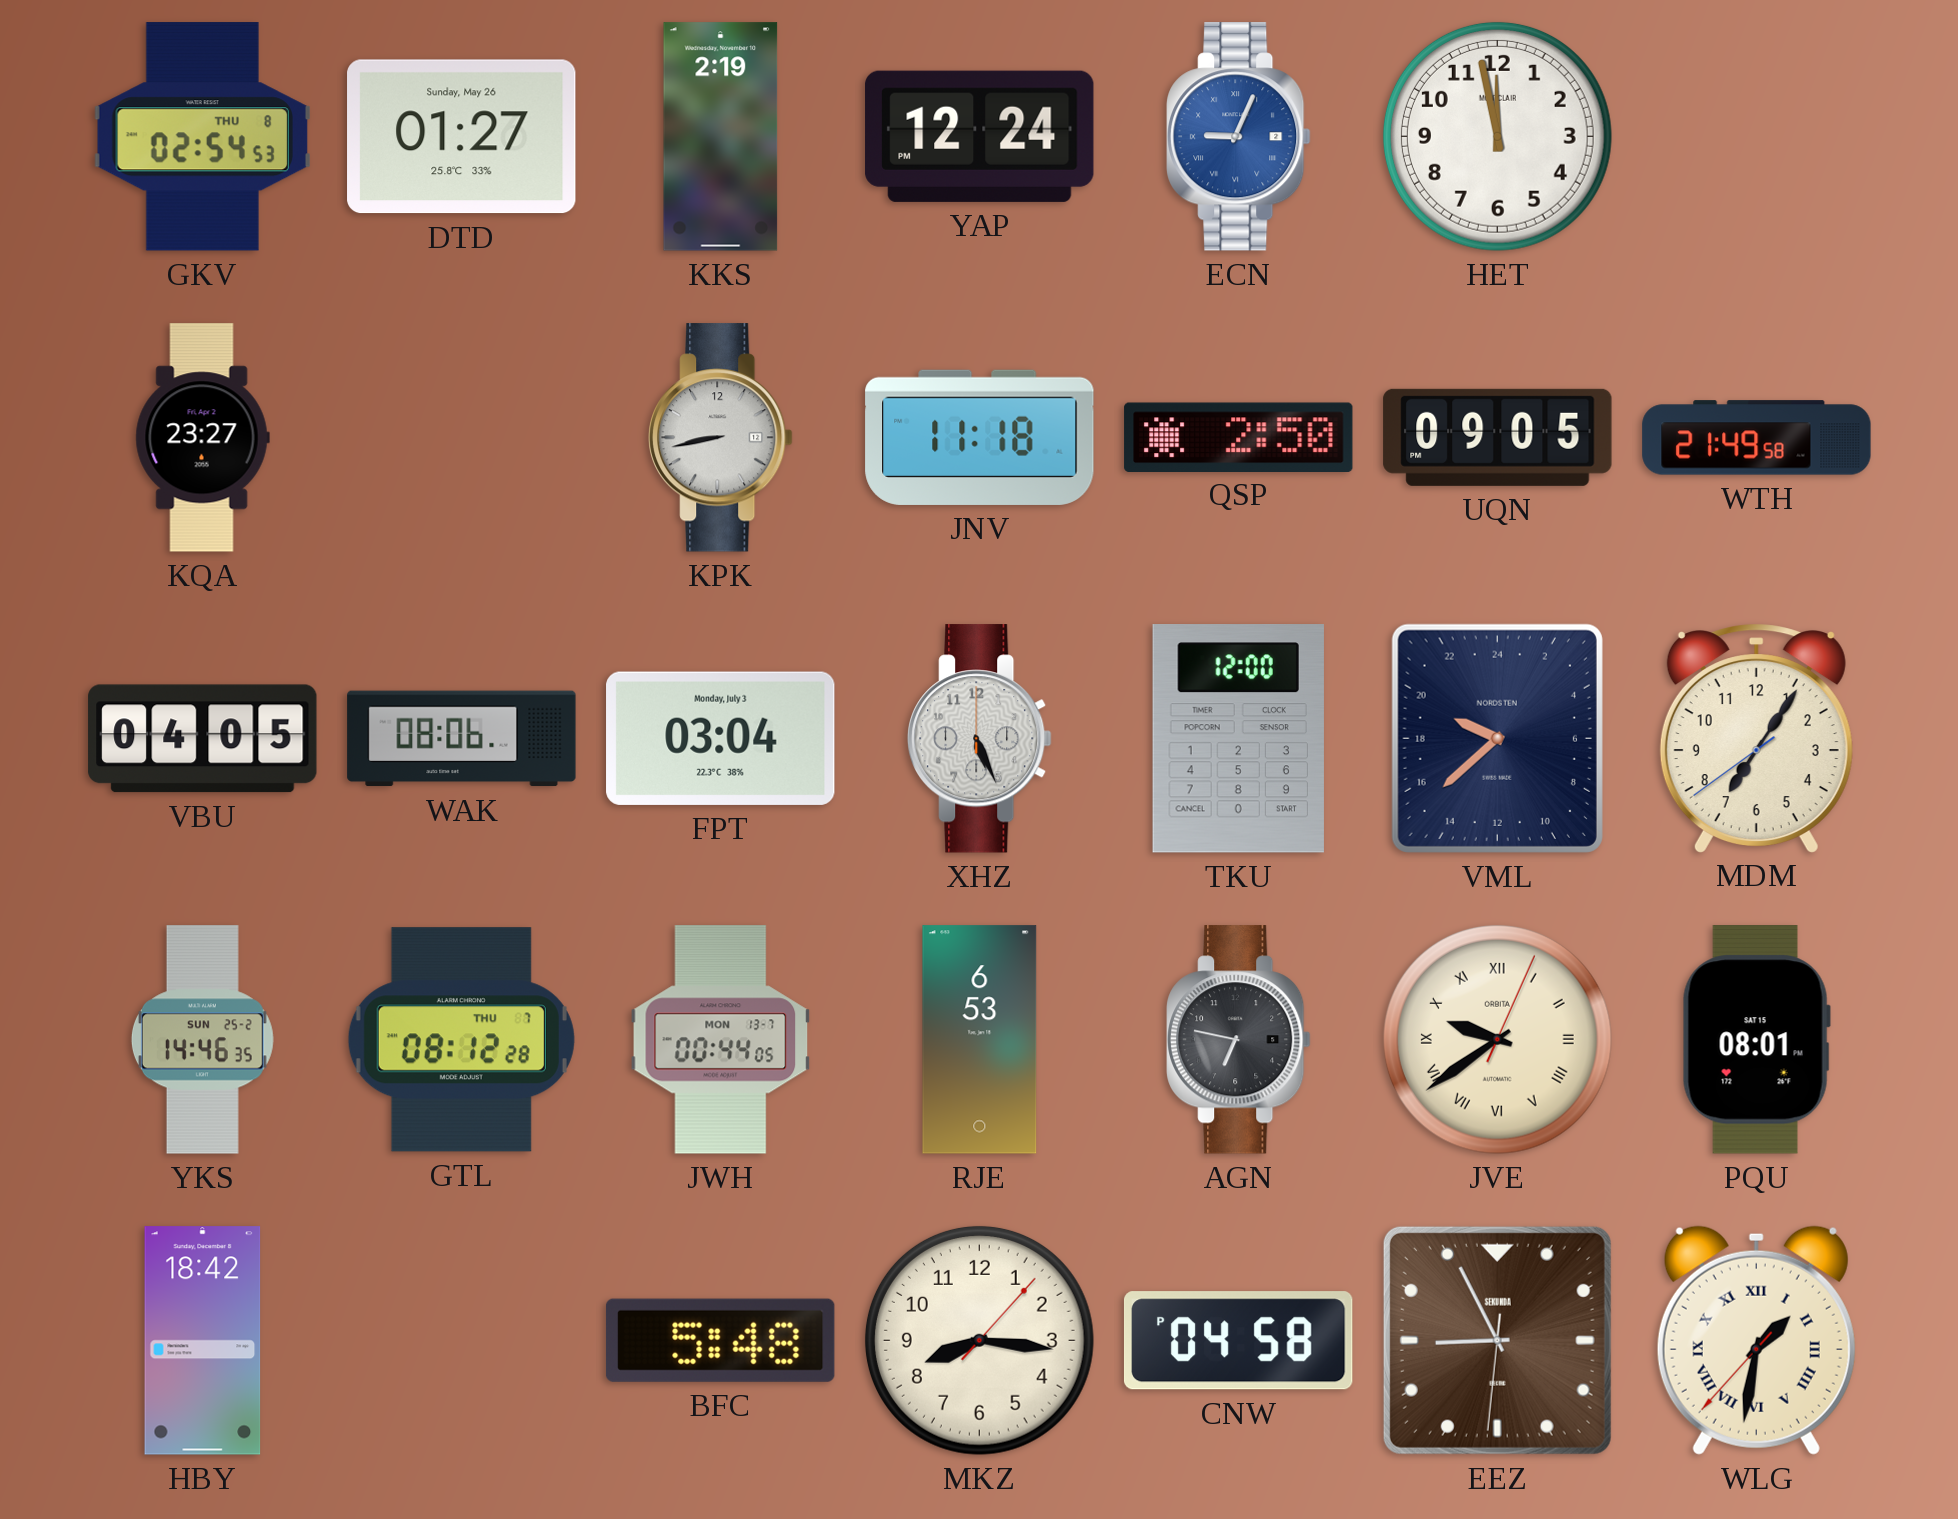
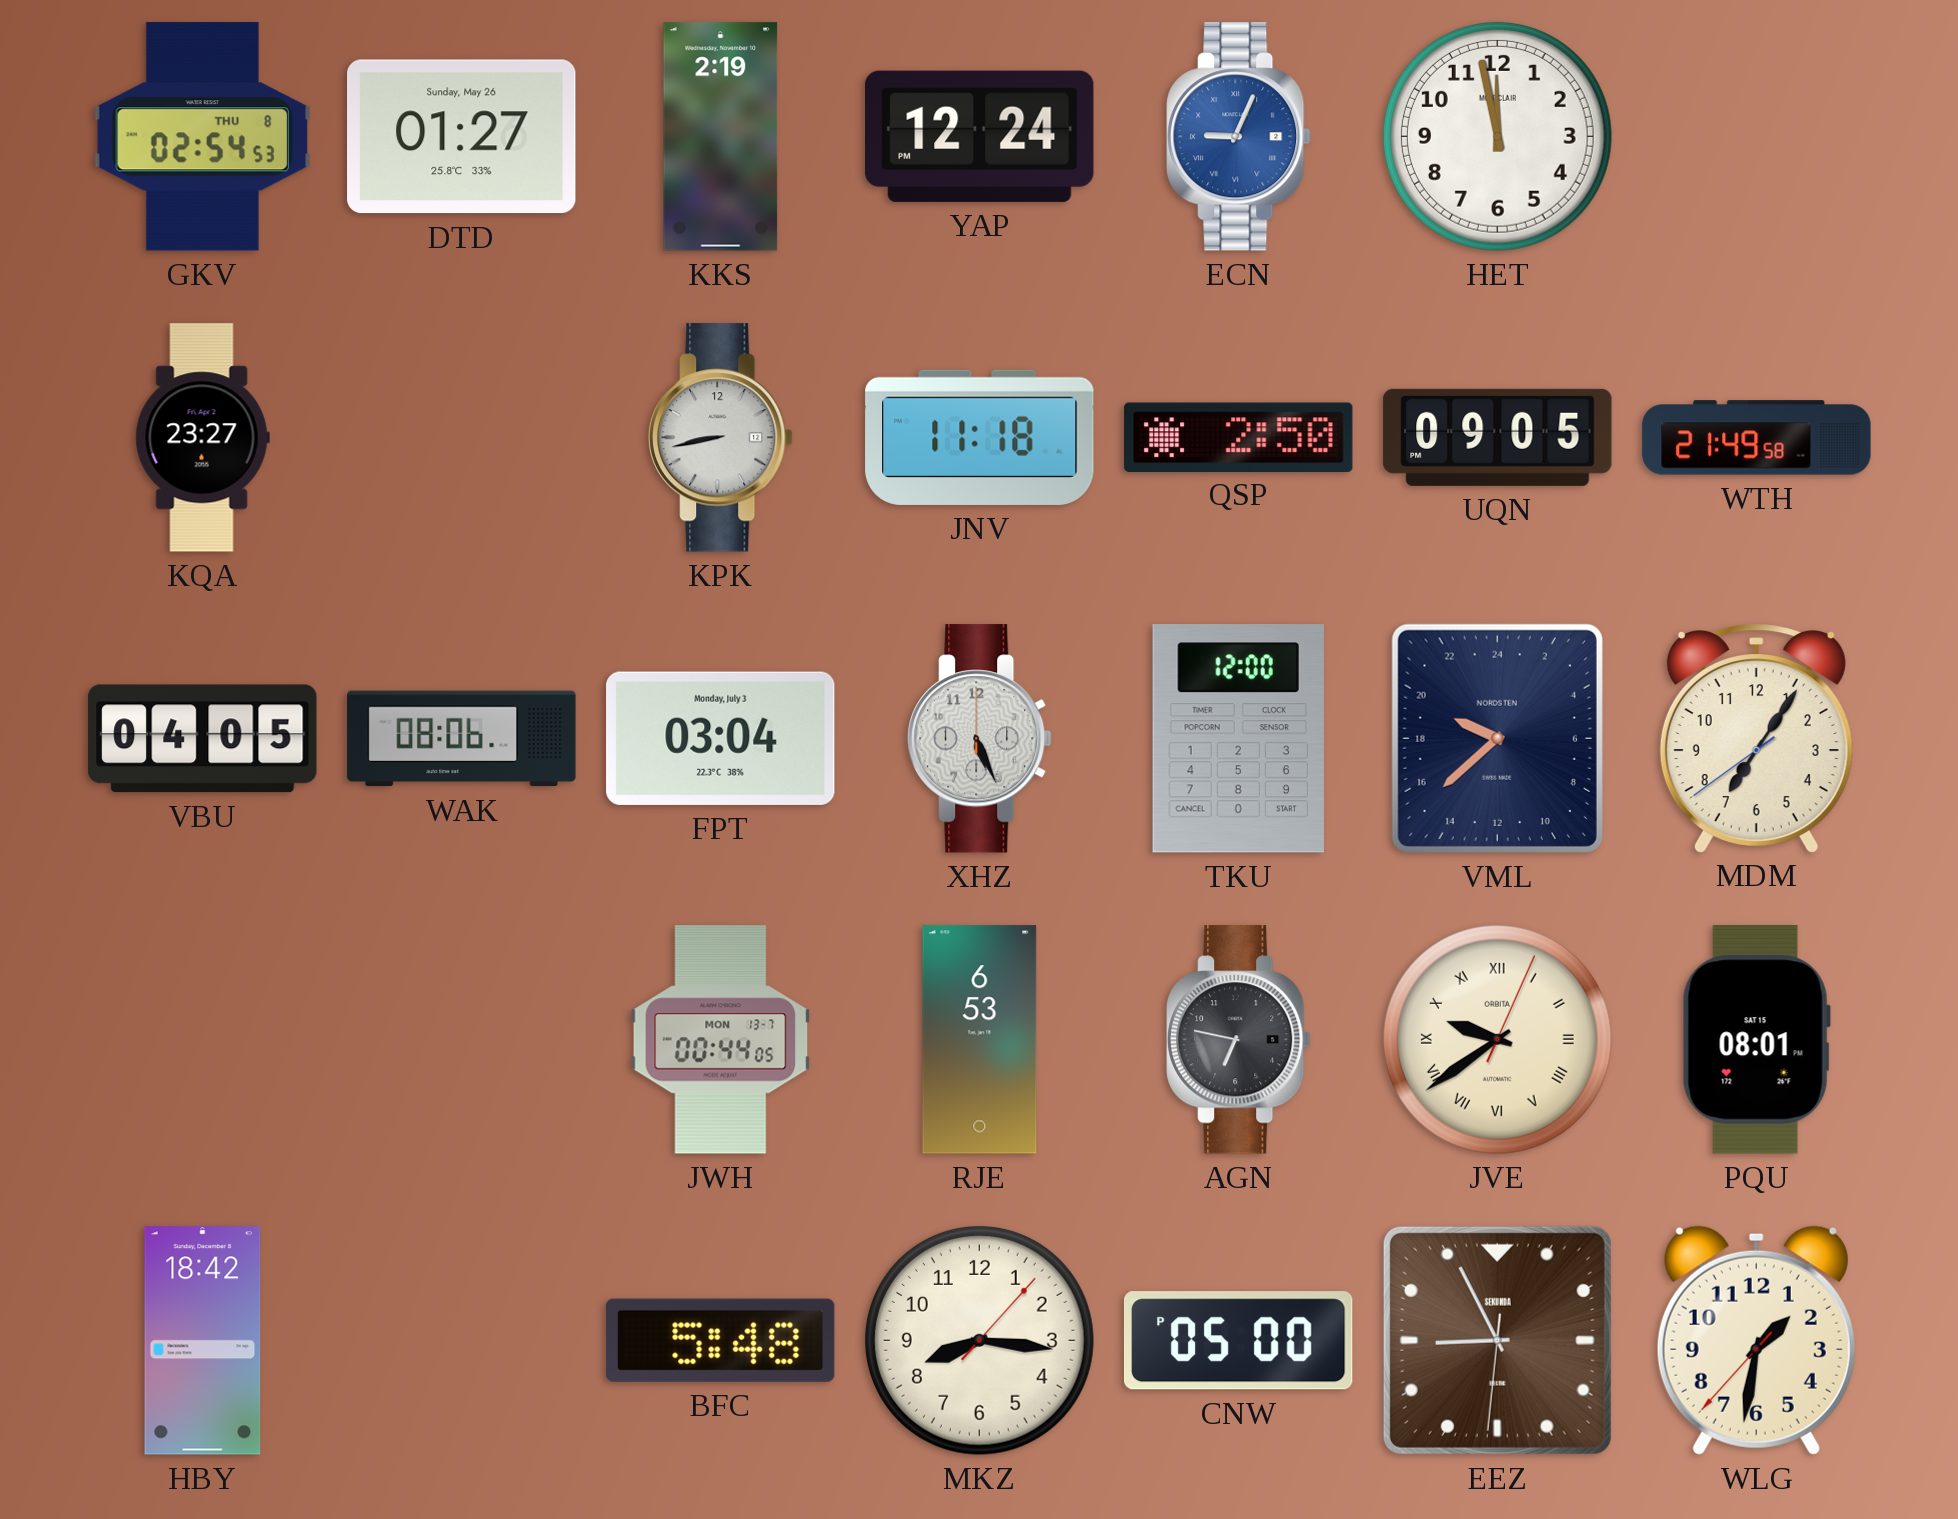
YKS: 14:46 -> none (202, 1040)
GTL: 08:12 -> none (461, 1040)
CNW: 04:58 -> 05:00 (1238, 1341)
WLG numerals: Roman -> Arabic (1756, 1340)
